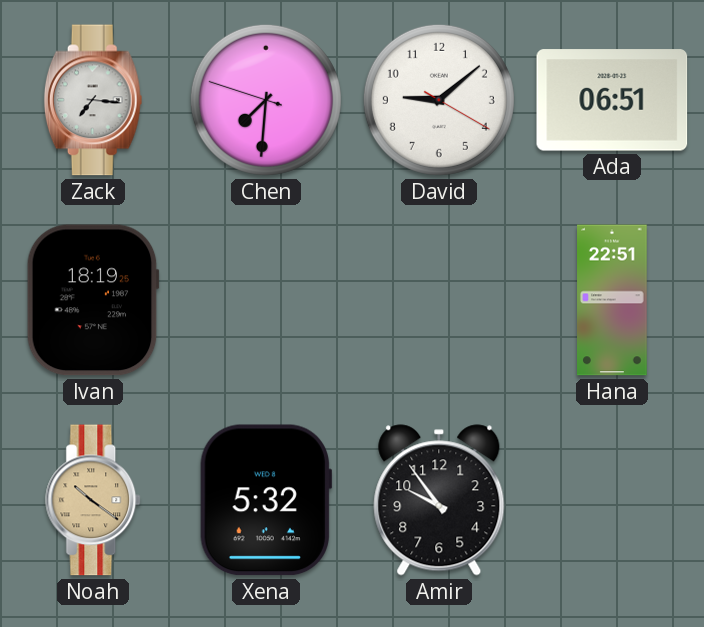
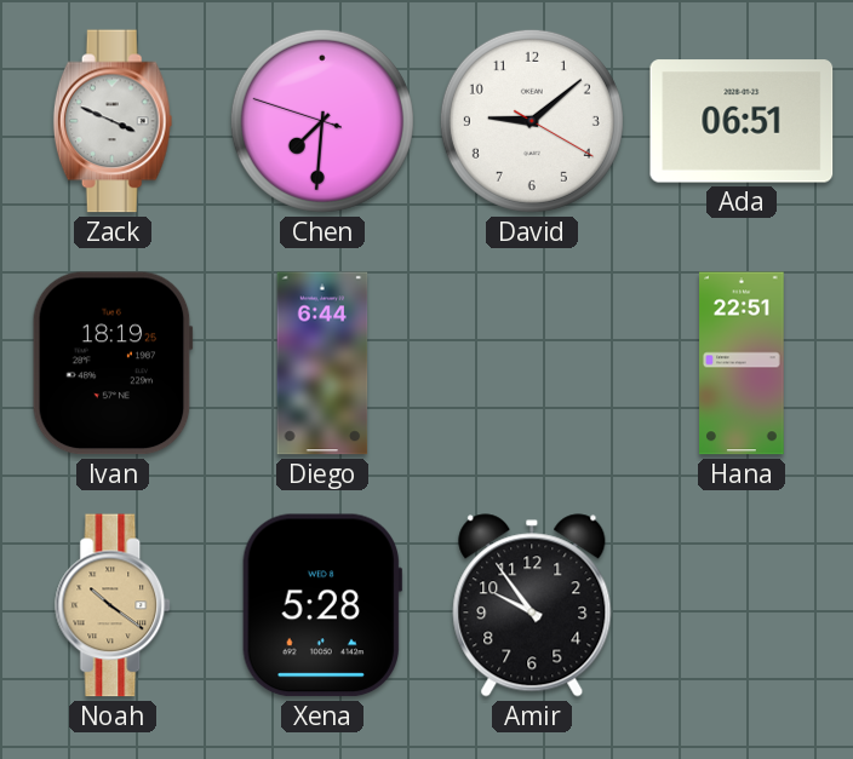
Zack: 7:16 -> 3:49 (113, 121)
Diego: none -> 6:44 (322, 363)
Xena: 5:32 -> 5:28 (322, 605)
